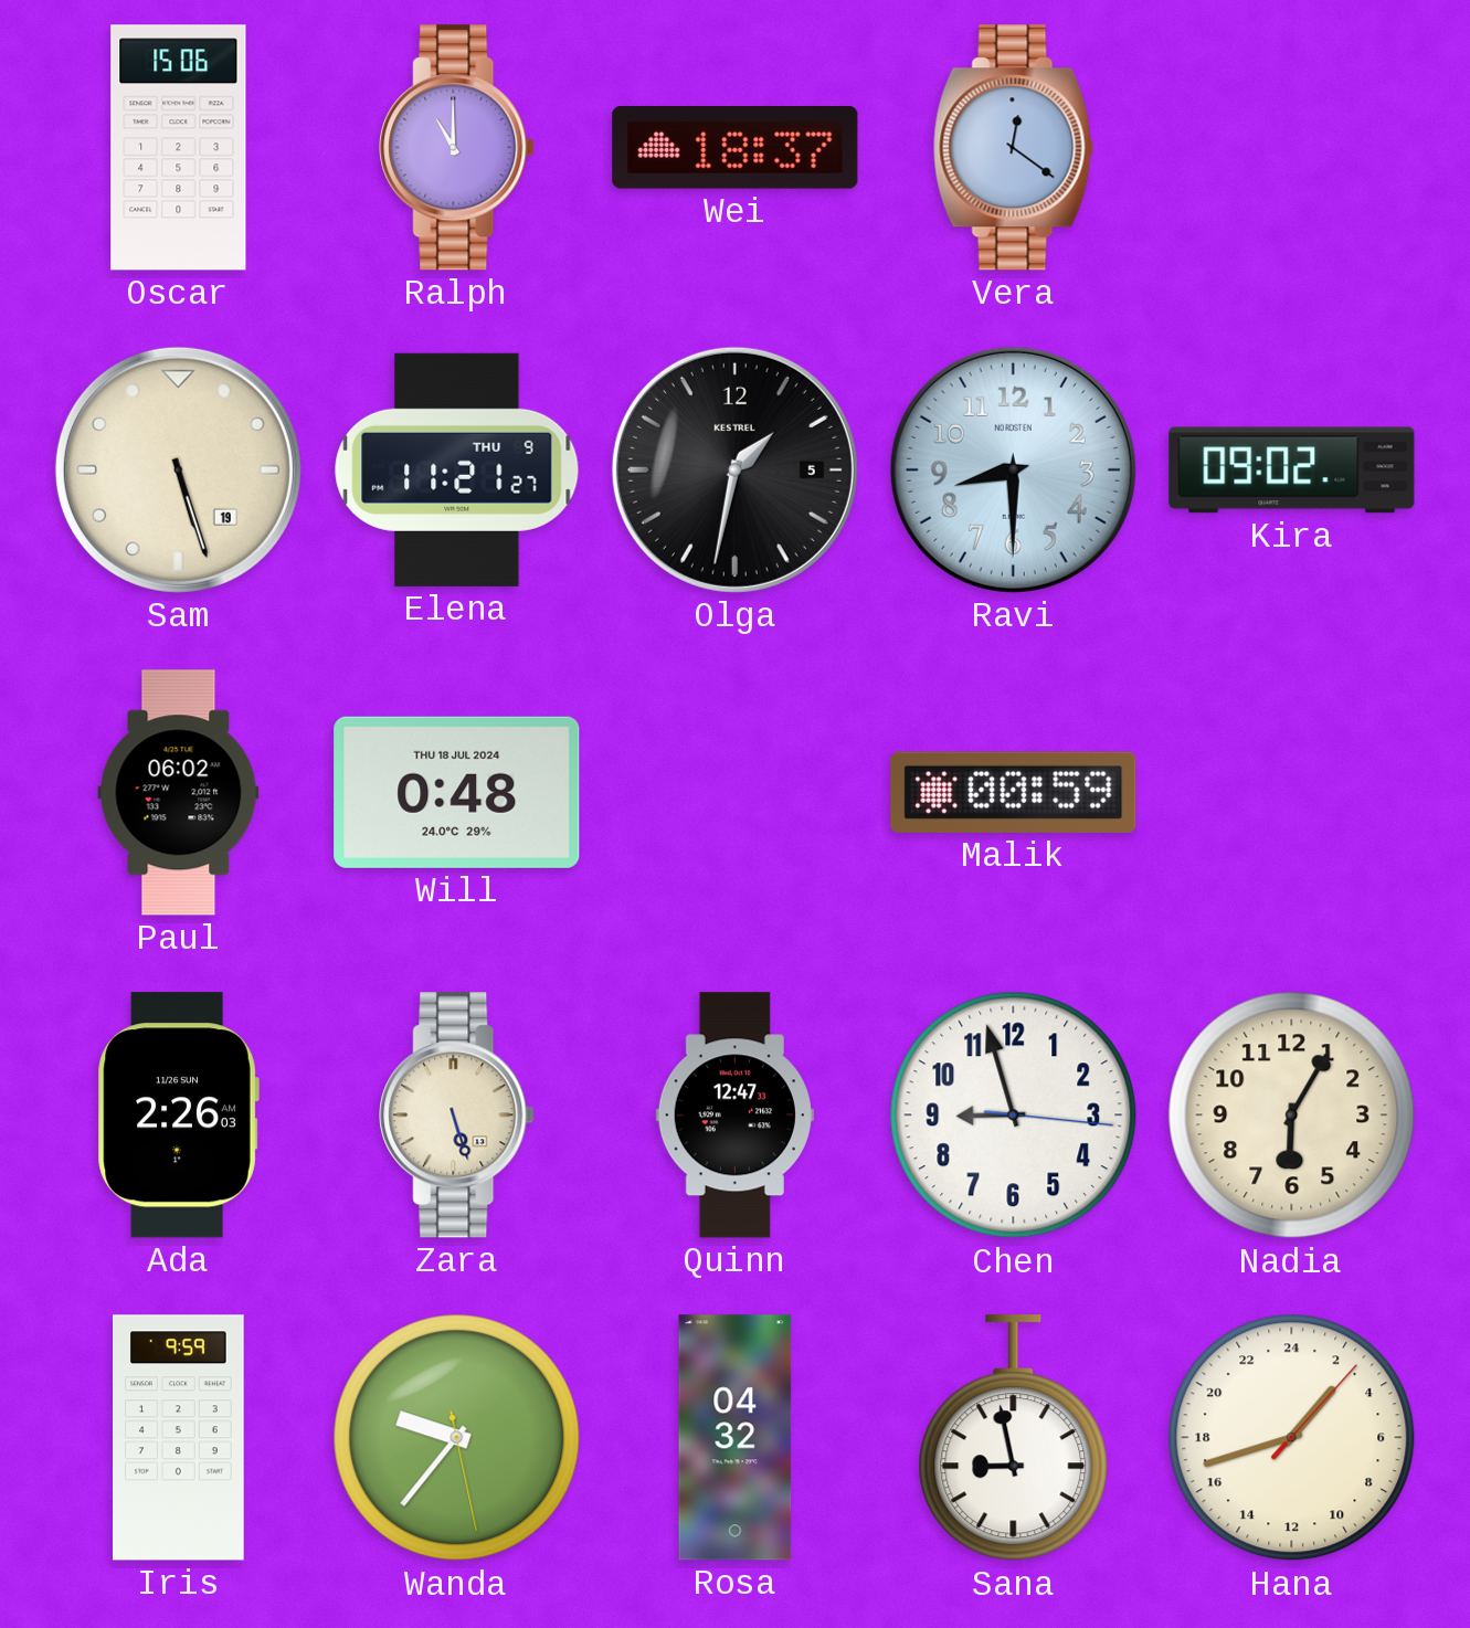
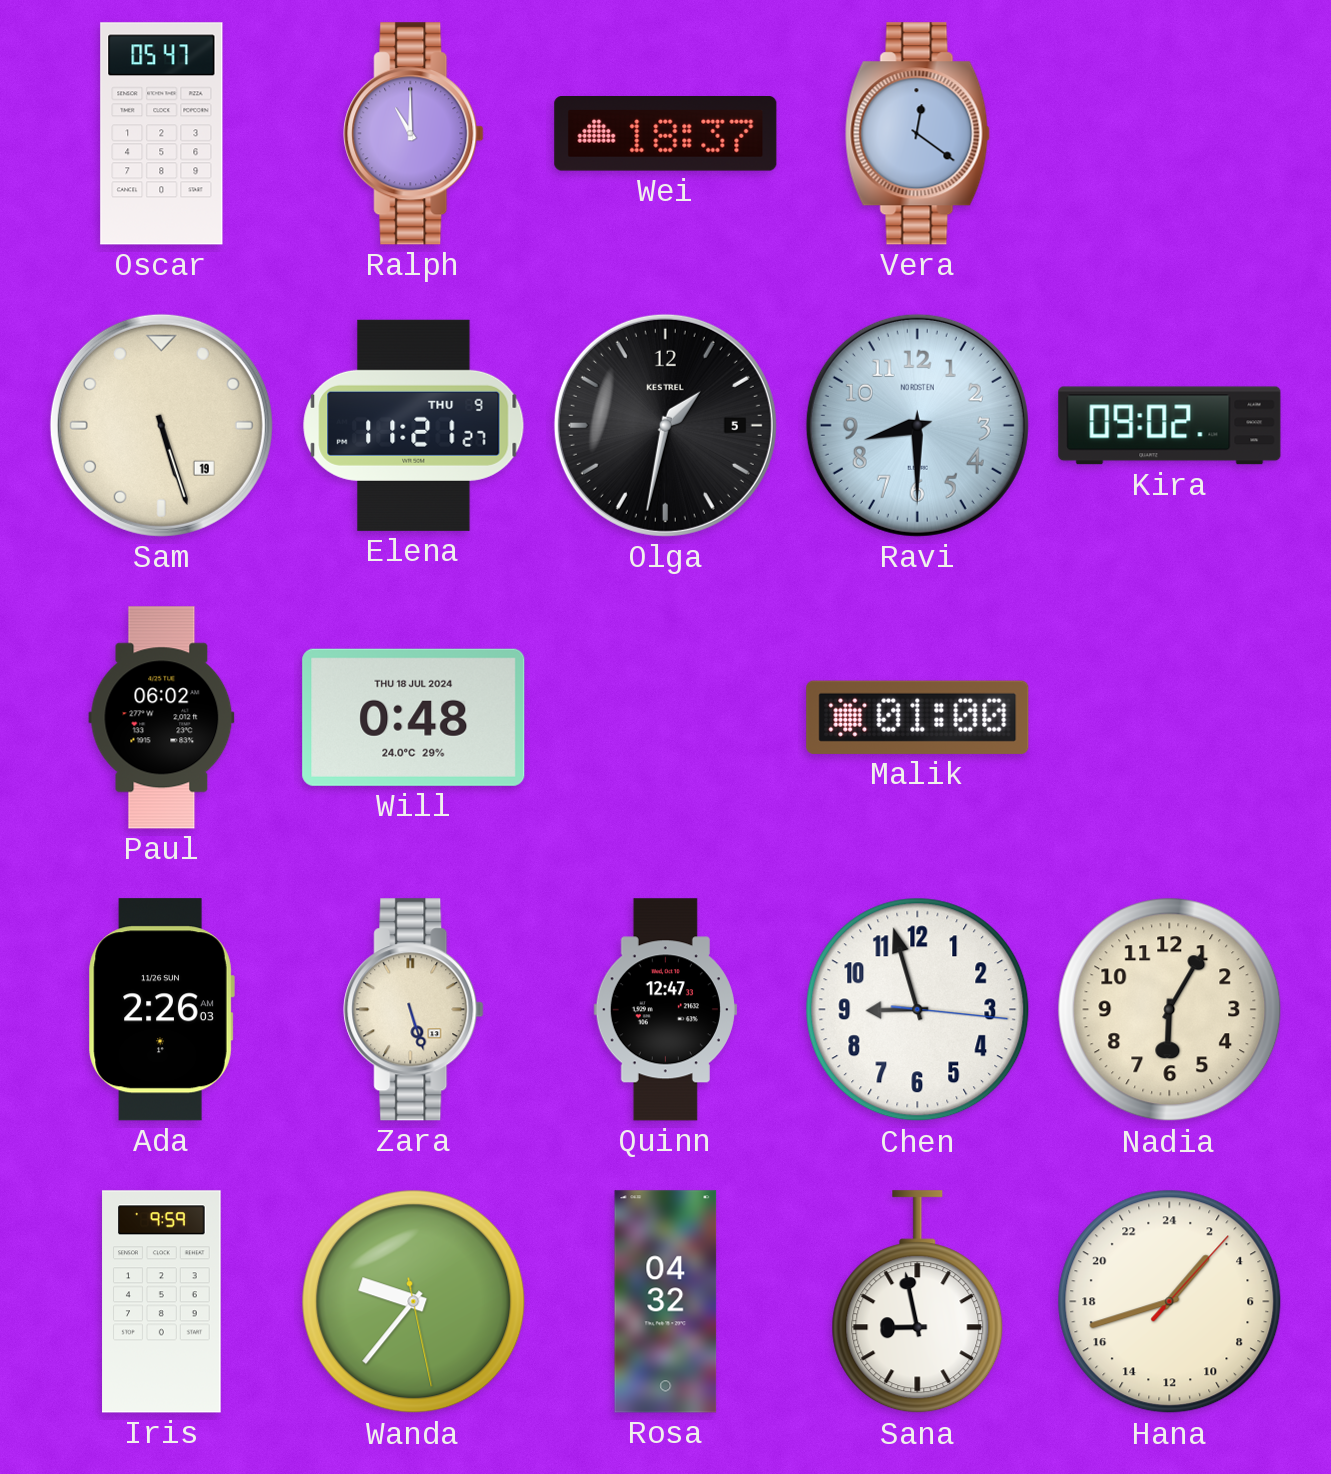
Oscar: 15:06 -> 05:47 (162, 134)
Malik: 00:59 -> 01:00 (918, 717)
